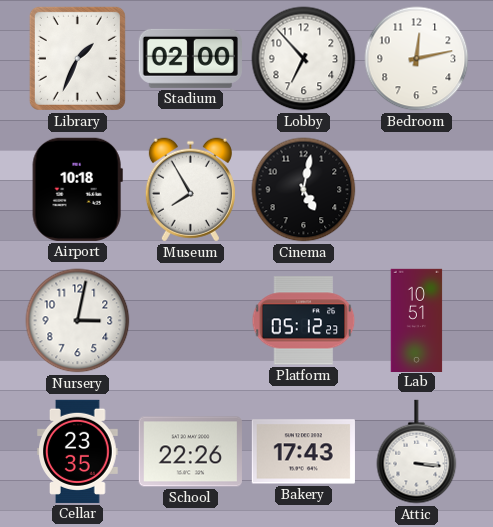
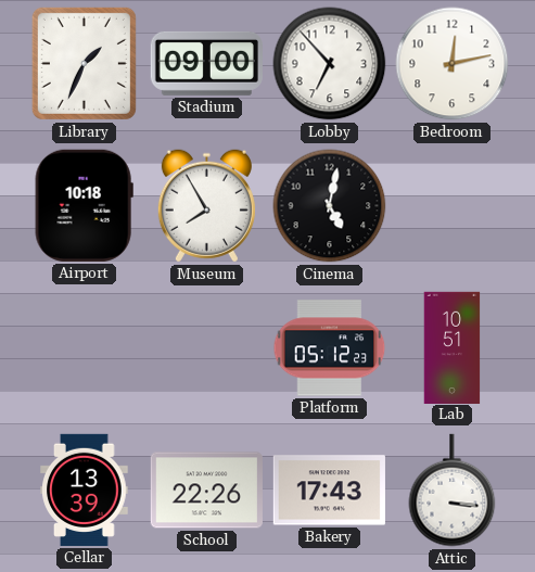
Stadium: 02:00 -> 09:00 (206, 63)
Nursery: 3:02 -> none (78, 321)
Cellar: 23:35 -> 13:39 (85, 490)
